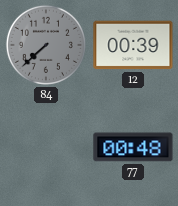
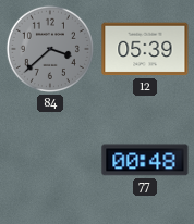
84: 7:38 -> 3:38 (50, 49)
12: 00:39 -> 05:39 (145, 49)
